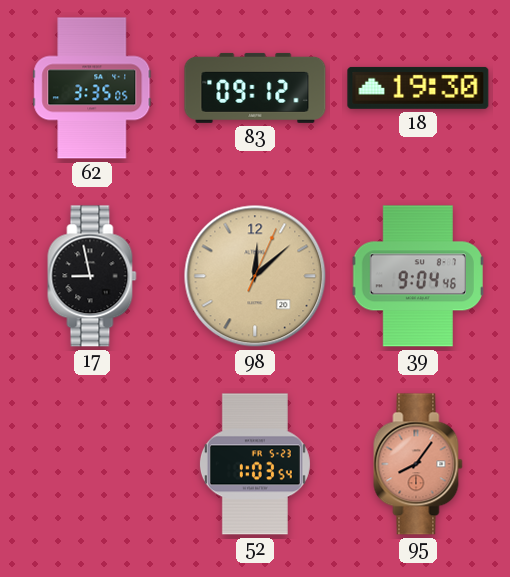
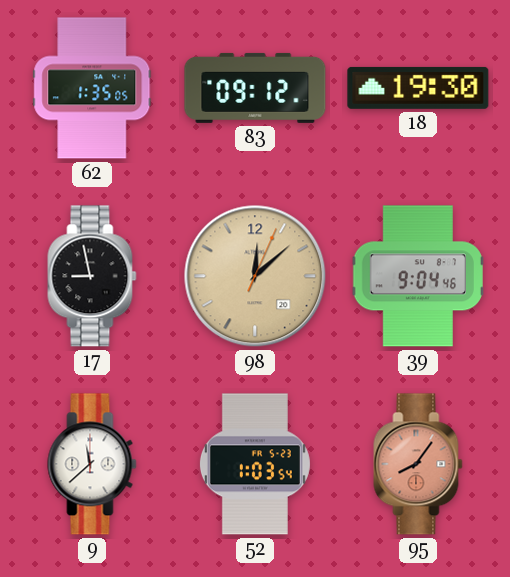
62: 3:35 -> 1:35 (92, 88)
9: none -> 11:38 (92, 464)
